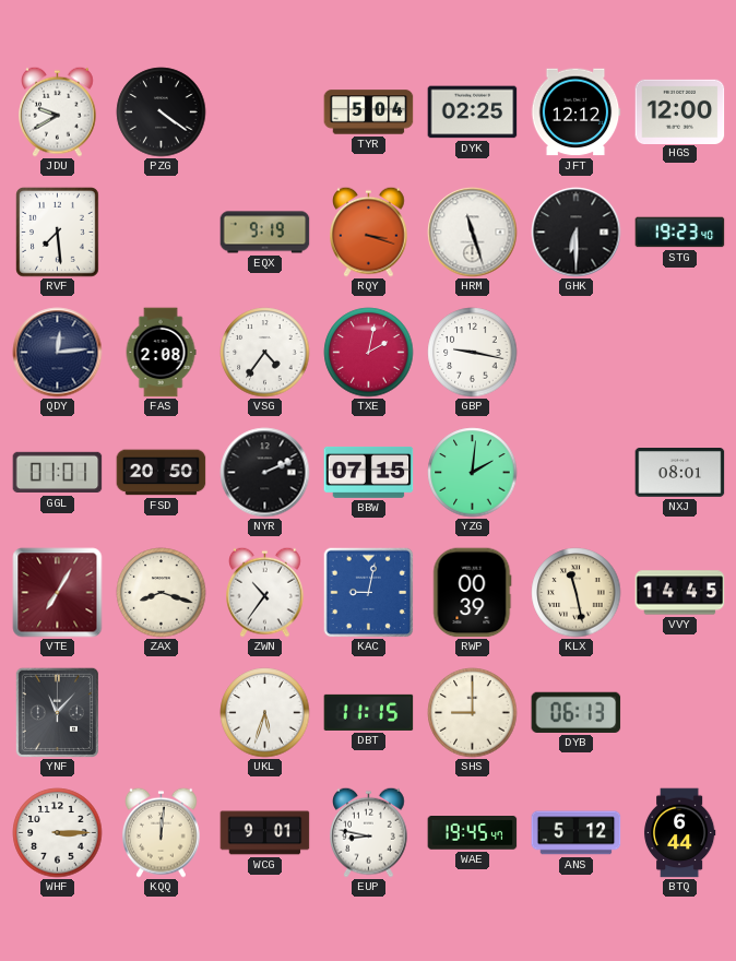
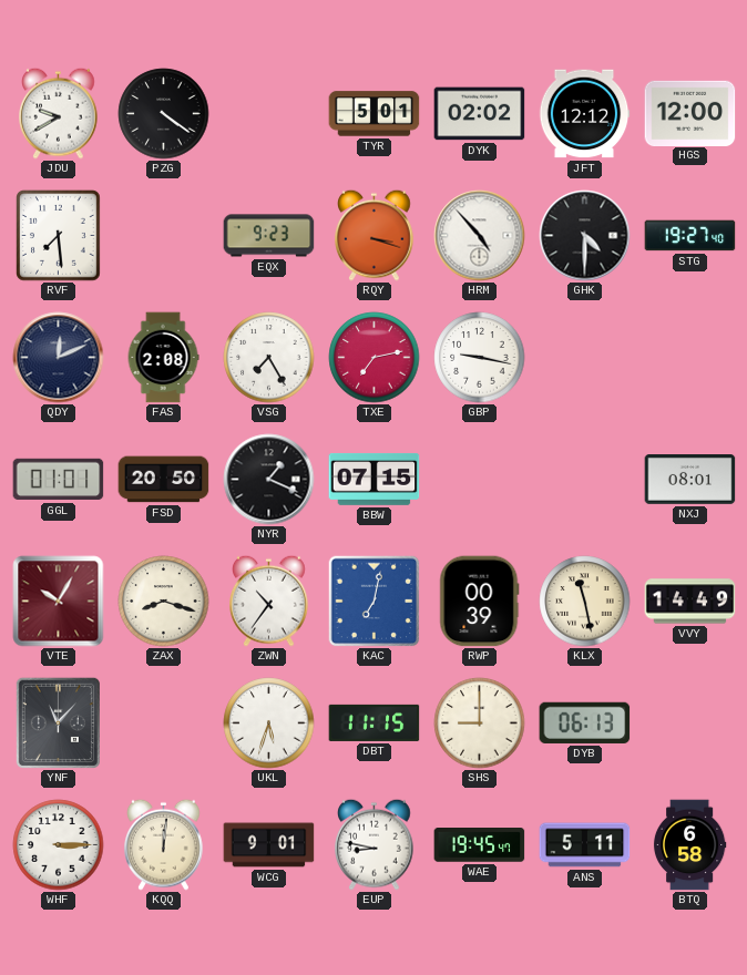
TYR: 5:04 -> 5:01 (375, 114)
DYK: 02:25 -> 02:02 (480, 114)
EQX: 9:19 -> 9:23 (269, 236)
HRM: 11:27 -> 4:53 (480, 236)
GHK: 6:30 -> 4:30 (585, 236)
STG: 19:23 -> 19:27 (690, 236)
QDY: 12:14 -> 12:11 (59, 358)
VSG: 4:36 -> 7:25 (269, 358)
TXE: 2:02 -> 7:13 (375, 358)
NYR: 2:11 -> 1:19 (269, 480)
YZG: 2:01 -> none (473, 473)
VTE: 7:05 -> 10:05 (59, 602)
KAC: 9:02 -> 7:02 (373, 601)
VVY: 14:45 -> 14:49 (690, 602)
ANS: 5:12 -> 5:11 (585, 845)
BTQ: 6:44 -> 6:58 (689, 845)
